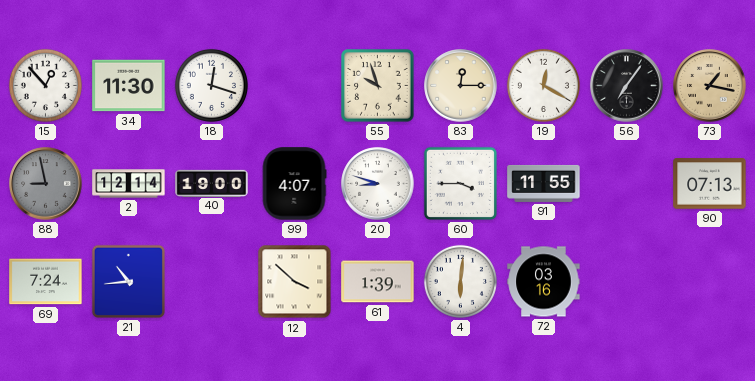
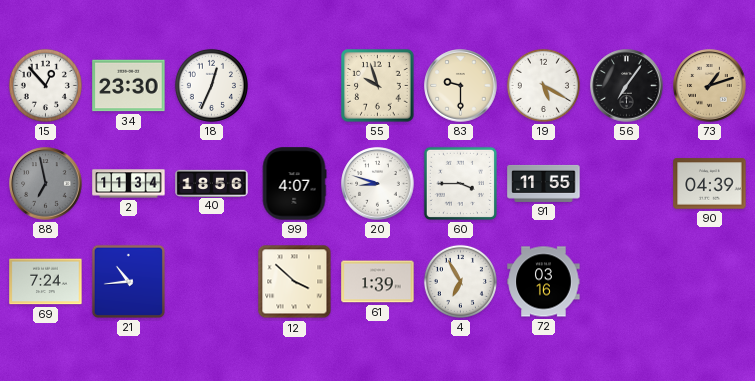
34: 11:30 -> 23:30 (129, 86)
18: 12:18 -> 12:34 (211, 85)
83: 12:15 -> 9:30 (461, 86)
19: 12:20 -> 5:20 (543, 85)
73: 1:17 -> 1:12 (710, 86)
88: 8:58 -> 6:58 (46, 184)
2: 12:14 -> 11:34 (129, 184)
40: 19:00 -> 18:56 (212, 183)
90: 07:13 -> 04:39 (710, 184)
4: 6:01 -> 6:55 (460, 281)
